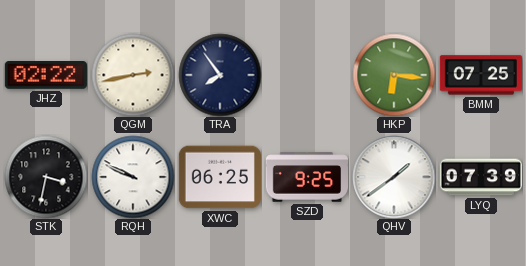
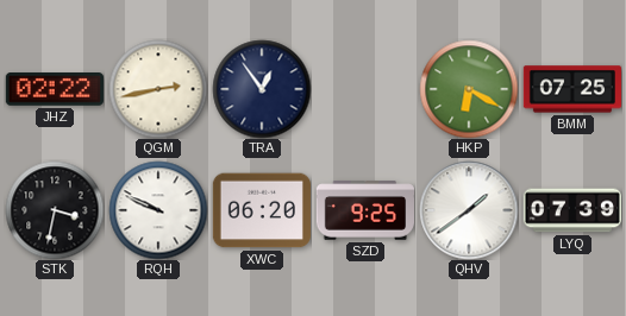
TRA: 7:54 -> 12:54 (262, 89)
HKP: 6:16 -> 6:20 (469, 89)
XWC: 06:25 -> 06:20 (262, 210)
